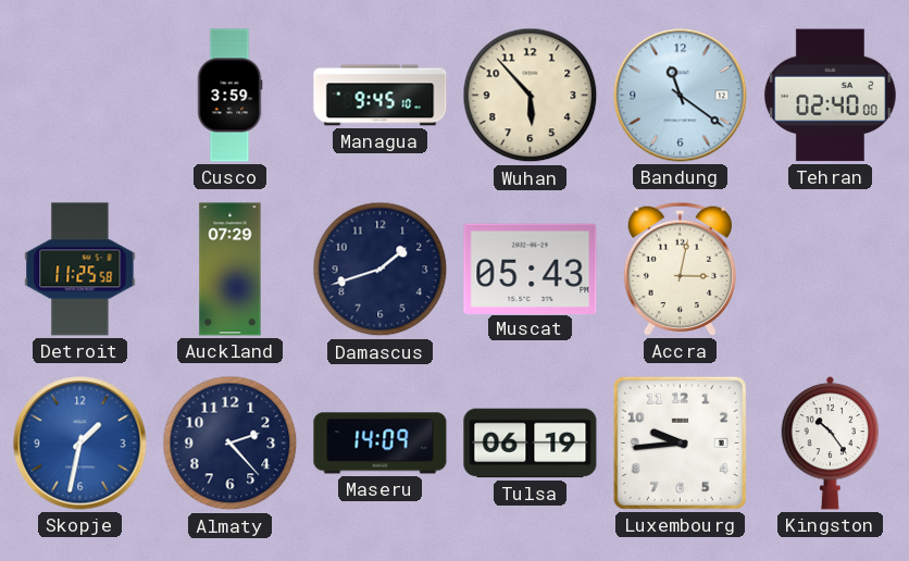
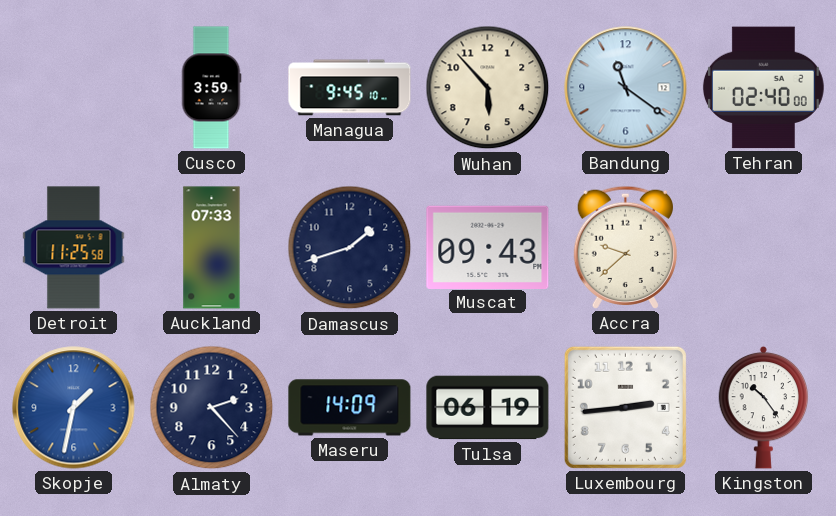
Auckland: 07:29 -> 07:33 (212, 248)
Muscat: 05:43 -> 09:43 (488, 247)
Accra: 3:02 -> 9:38 (625, 247)
Luxembourg: 9:44 -> 2:44 (625, 407)
